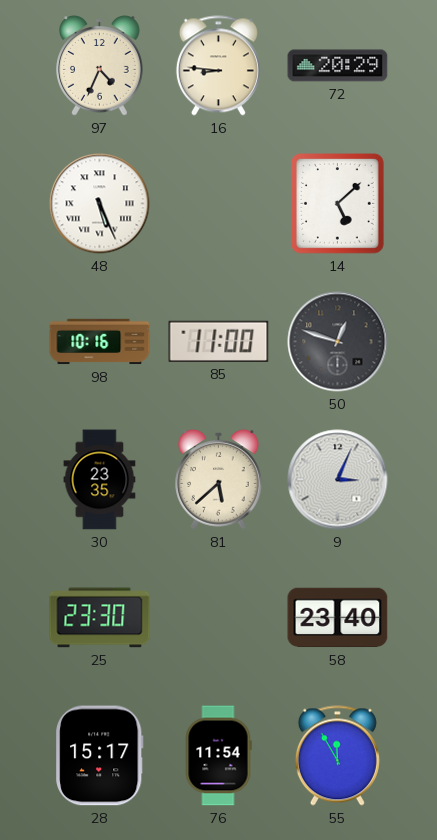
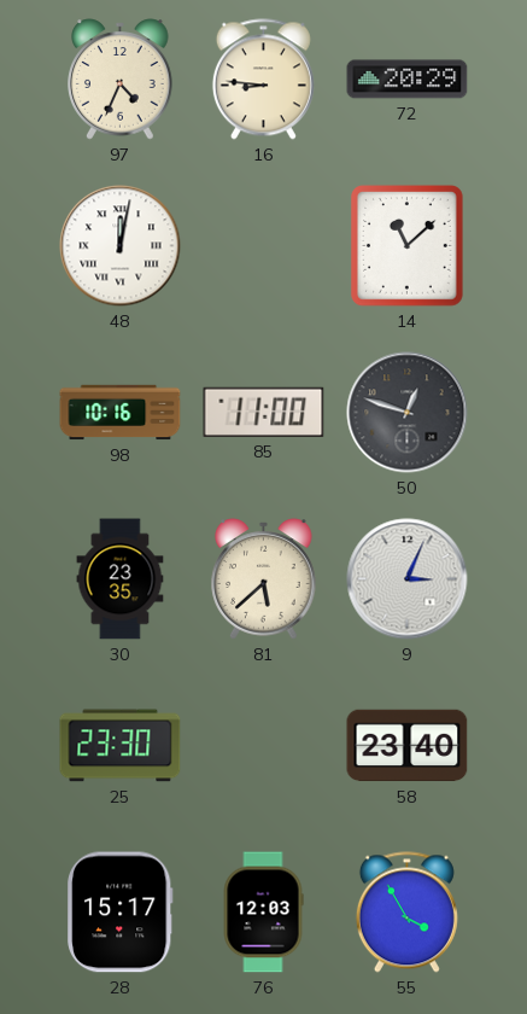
48: 5:26 -> 12:02 (121, 246)
14: 5:08 -> 11:08 (408, 246)
76: 11:54 -> 12:03 (263, 913)
55: 11:55 -> 3:55 (406, 913)
